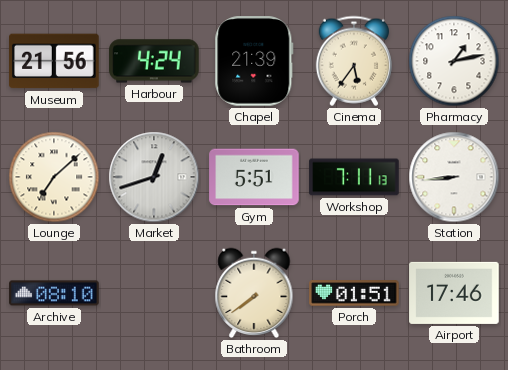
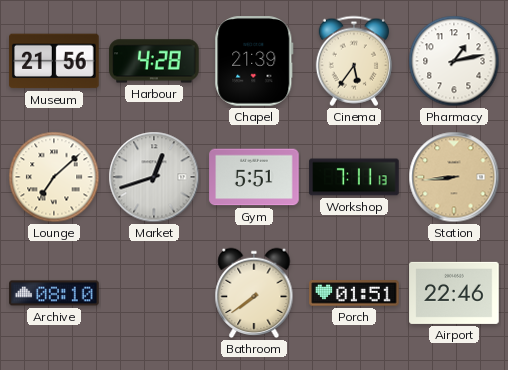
Harbour: 4:24 -> 4:28 (154, 61)
Station dial: white -> champagne (454, 177)
Airport: 17:46 -> 22:46 (454, 293)
